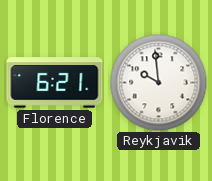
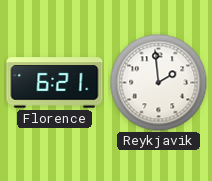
Reykjavik: 9:59 -> 1:59 (158, 82)
